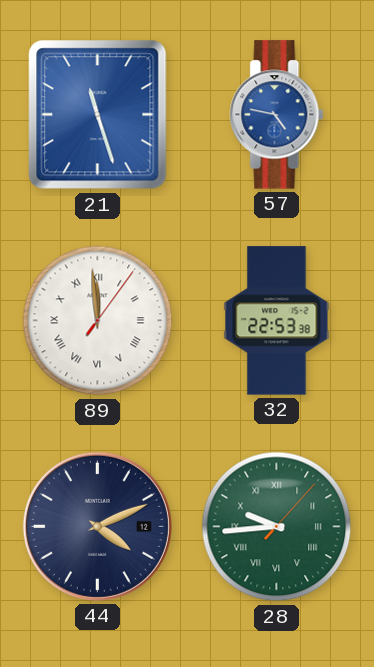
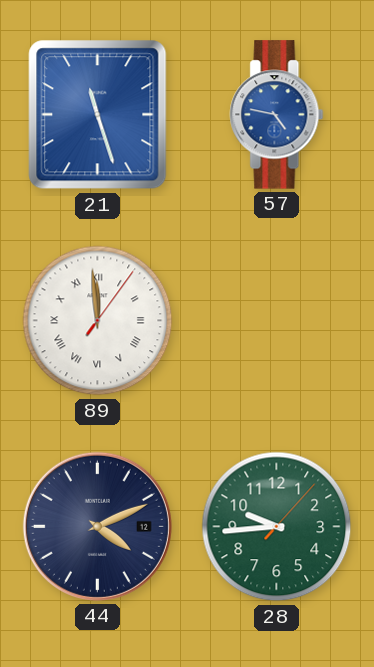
32: 22:53 -> none (277, 321)
28 numerals: Roman -> Arabic (277, 527)
